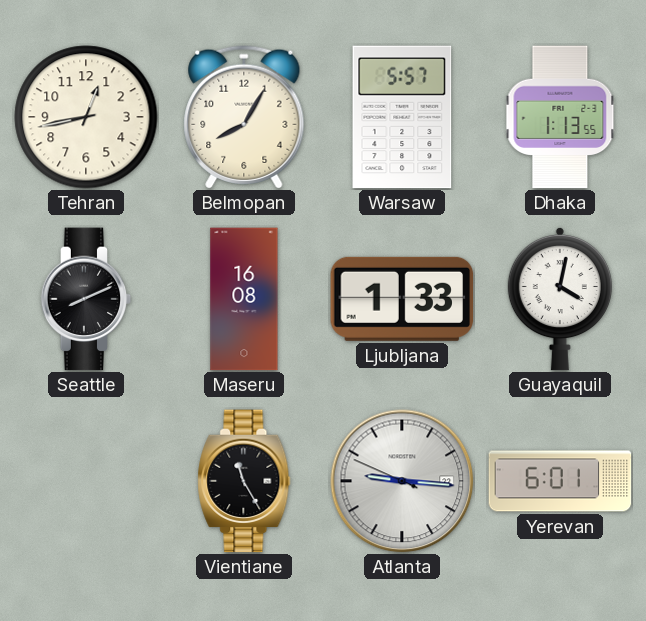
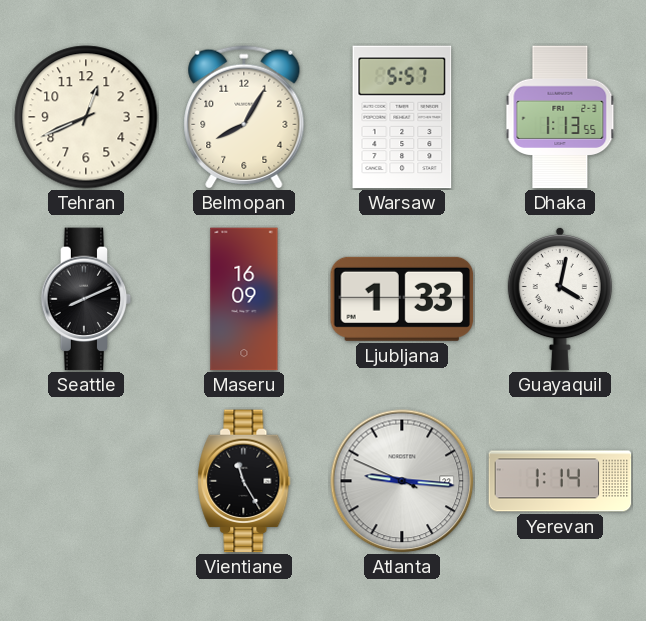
Tehran: 12:43 -> 12:41 (86, 117)
Maseru: 16:08 -> 16:09 (244, 299)
Yerevan: 6:01 -> 1:14 (560, 481)
